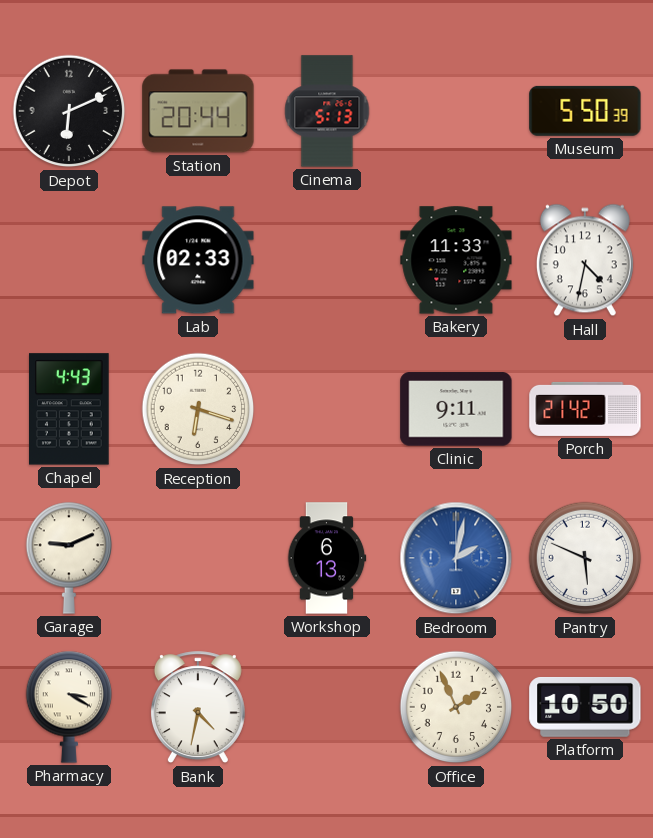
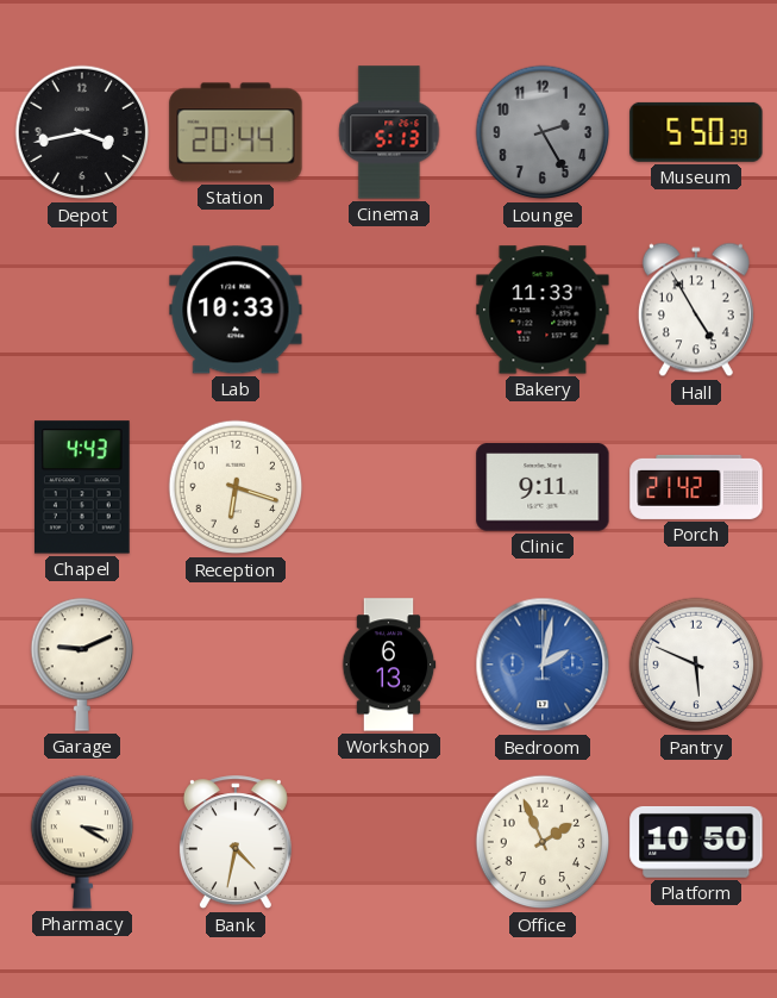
Depot: 6:11 -> 3:43 (82, 132)
Lounge: none -> 2:25 (543, 132)
Lab: 02:33 -> 10:33 (236, 310)
Hall: 4:32 -> 4:55 (696, 310)
